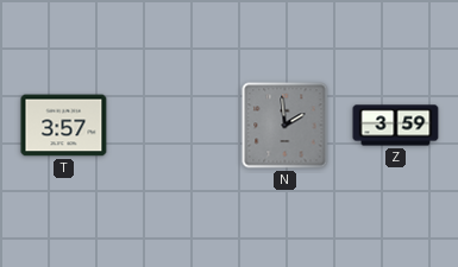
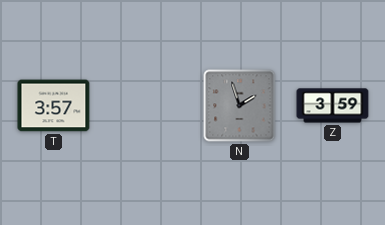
N: 1:59 -> 1:57 (240, 106)
